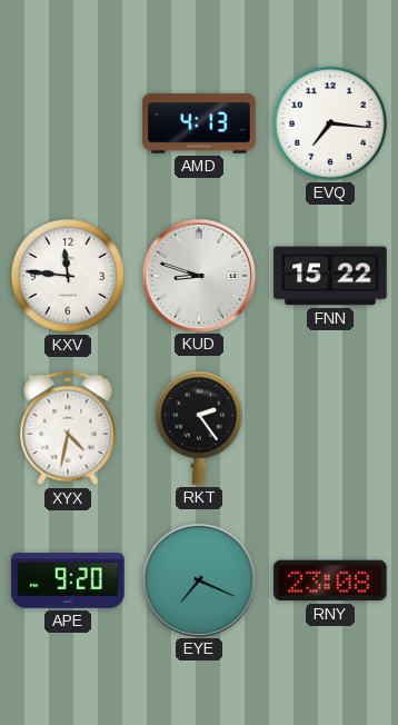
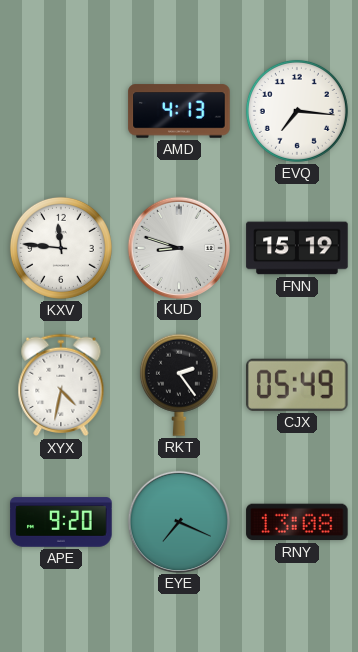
FNN: 15:22 -> 15:19 (297, 248)
CJX: none -> 05:49 (298, 385)
RNY: 23:08 -> 13:08 (297, 522)
